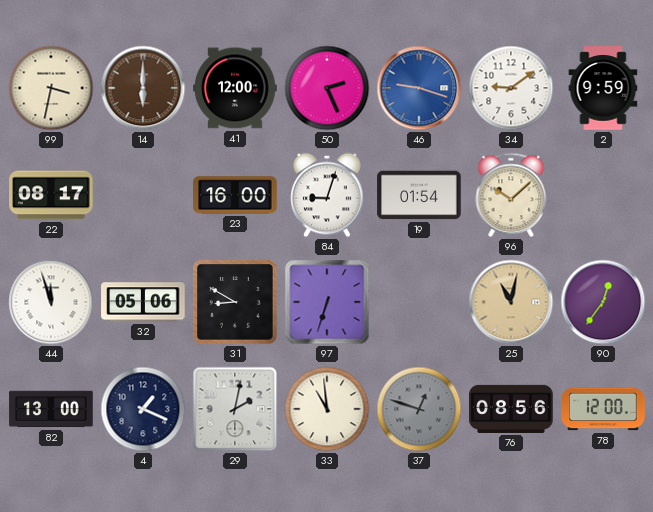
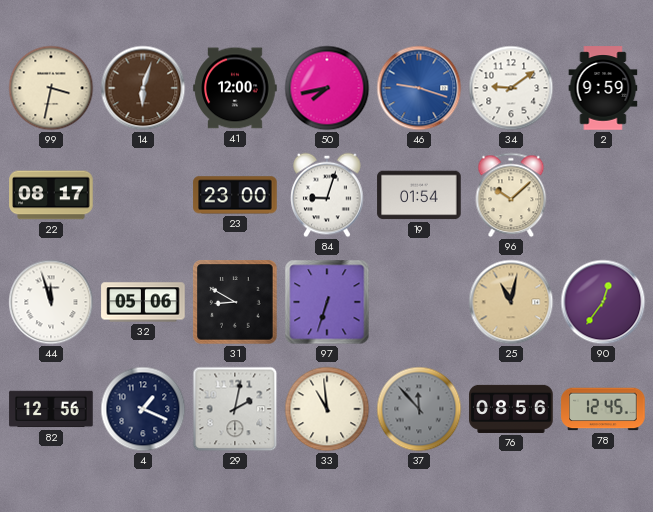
14: 6:00 -> 6:03 (143, 88)
50: 2:26 -> 7:43 (327, 88)
23: 16:00 -> 23:00 (235, 195)
82: 13:00 -> 12:56 (51, 409)
37: 12:48 -> 11:53 (419, 409)
78: 12:00 -> 12:45 (603, 409)
